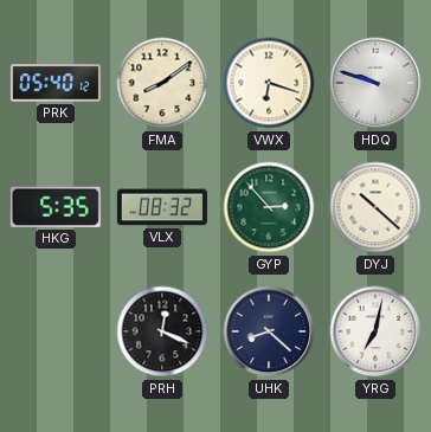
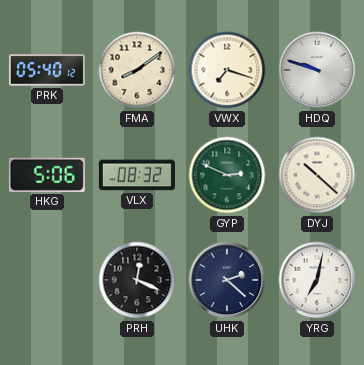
VWX: 6:18 -> 7:18 (227, 70)
HKG: 5:35 -> 5:06 (47, 175)
GYP: 2:53 -> 2:49 (227, 175)
UHK: 8:22 -> 2:22 (227, 280)
